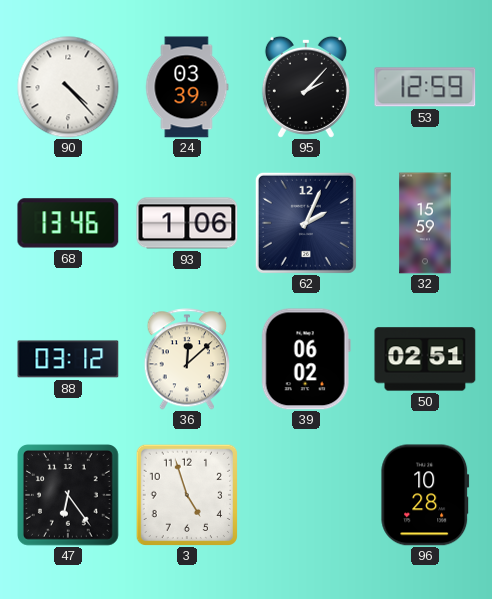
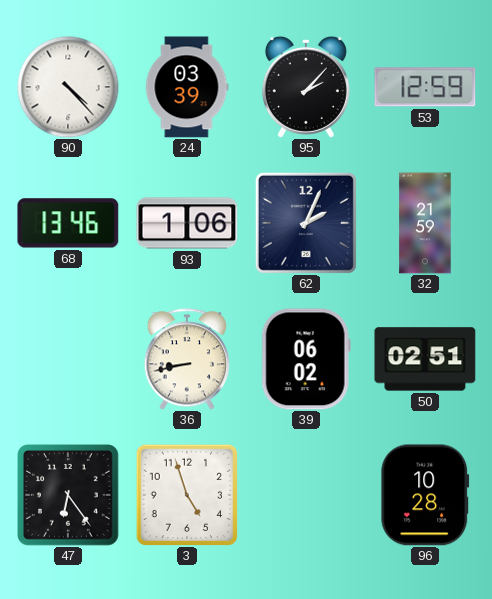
32: 15:59 -> 21:59 (425, 223)
88: 03:12 -> none (68, 359)
36: 12:08 -> 8:43 (186, 359)
